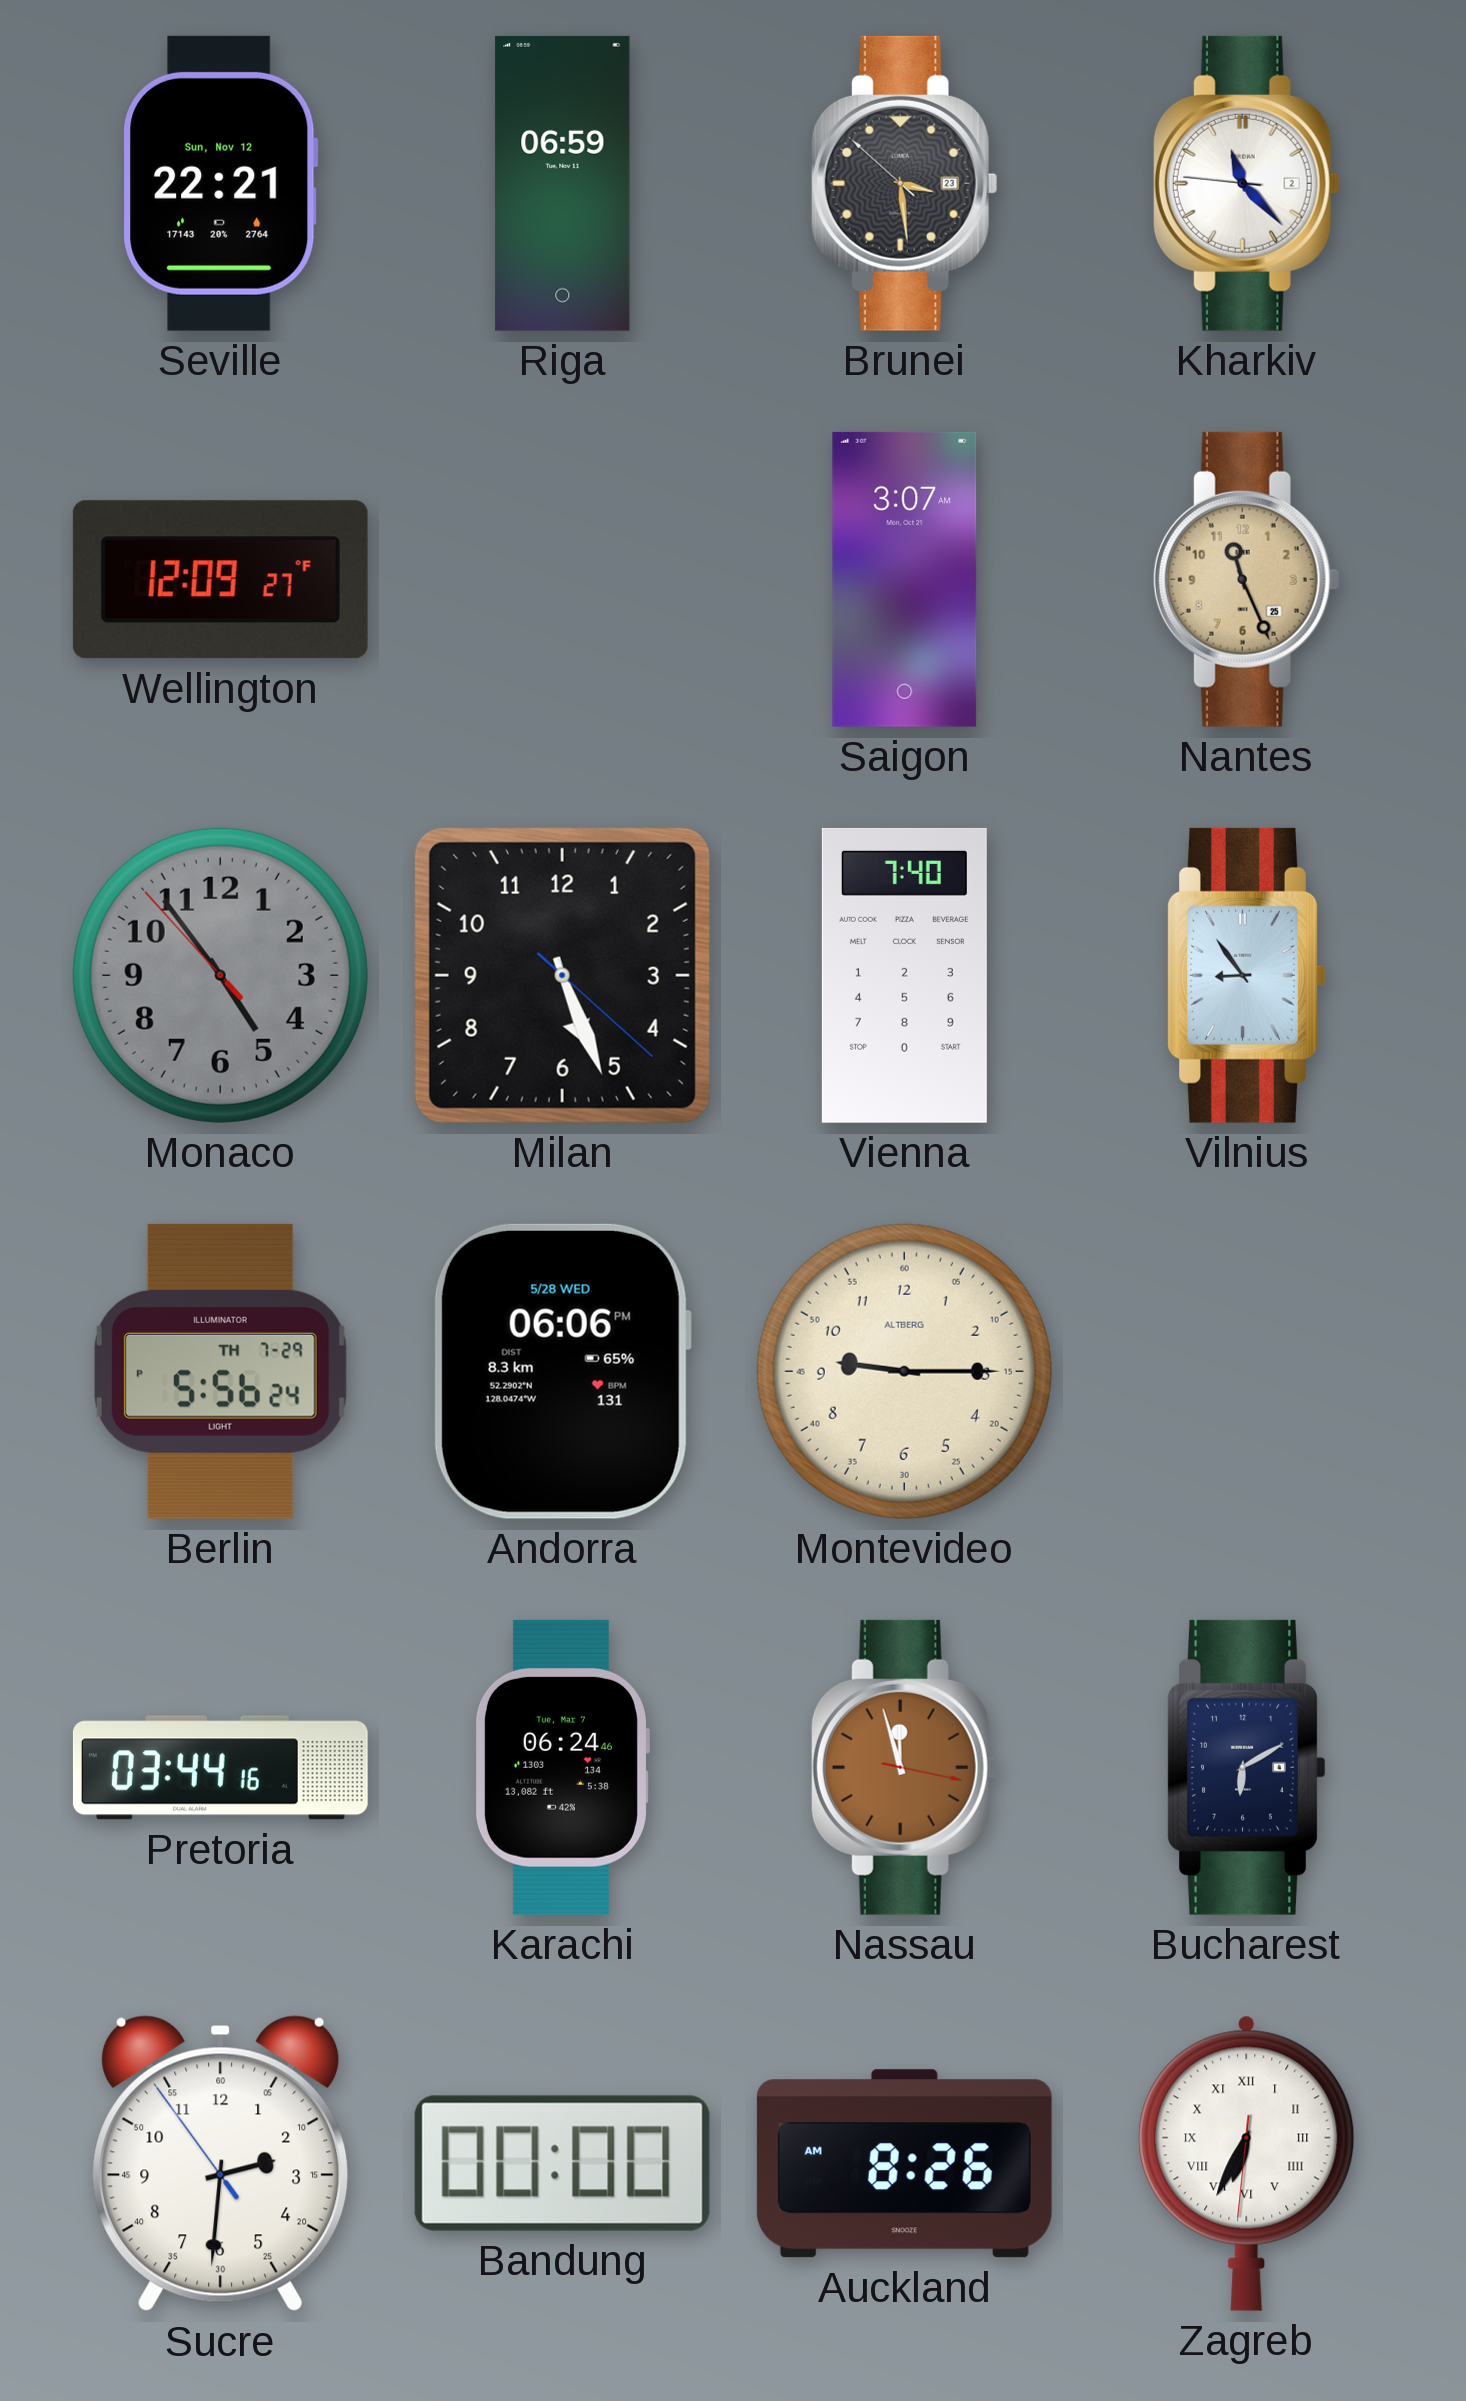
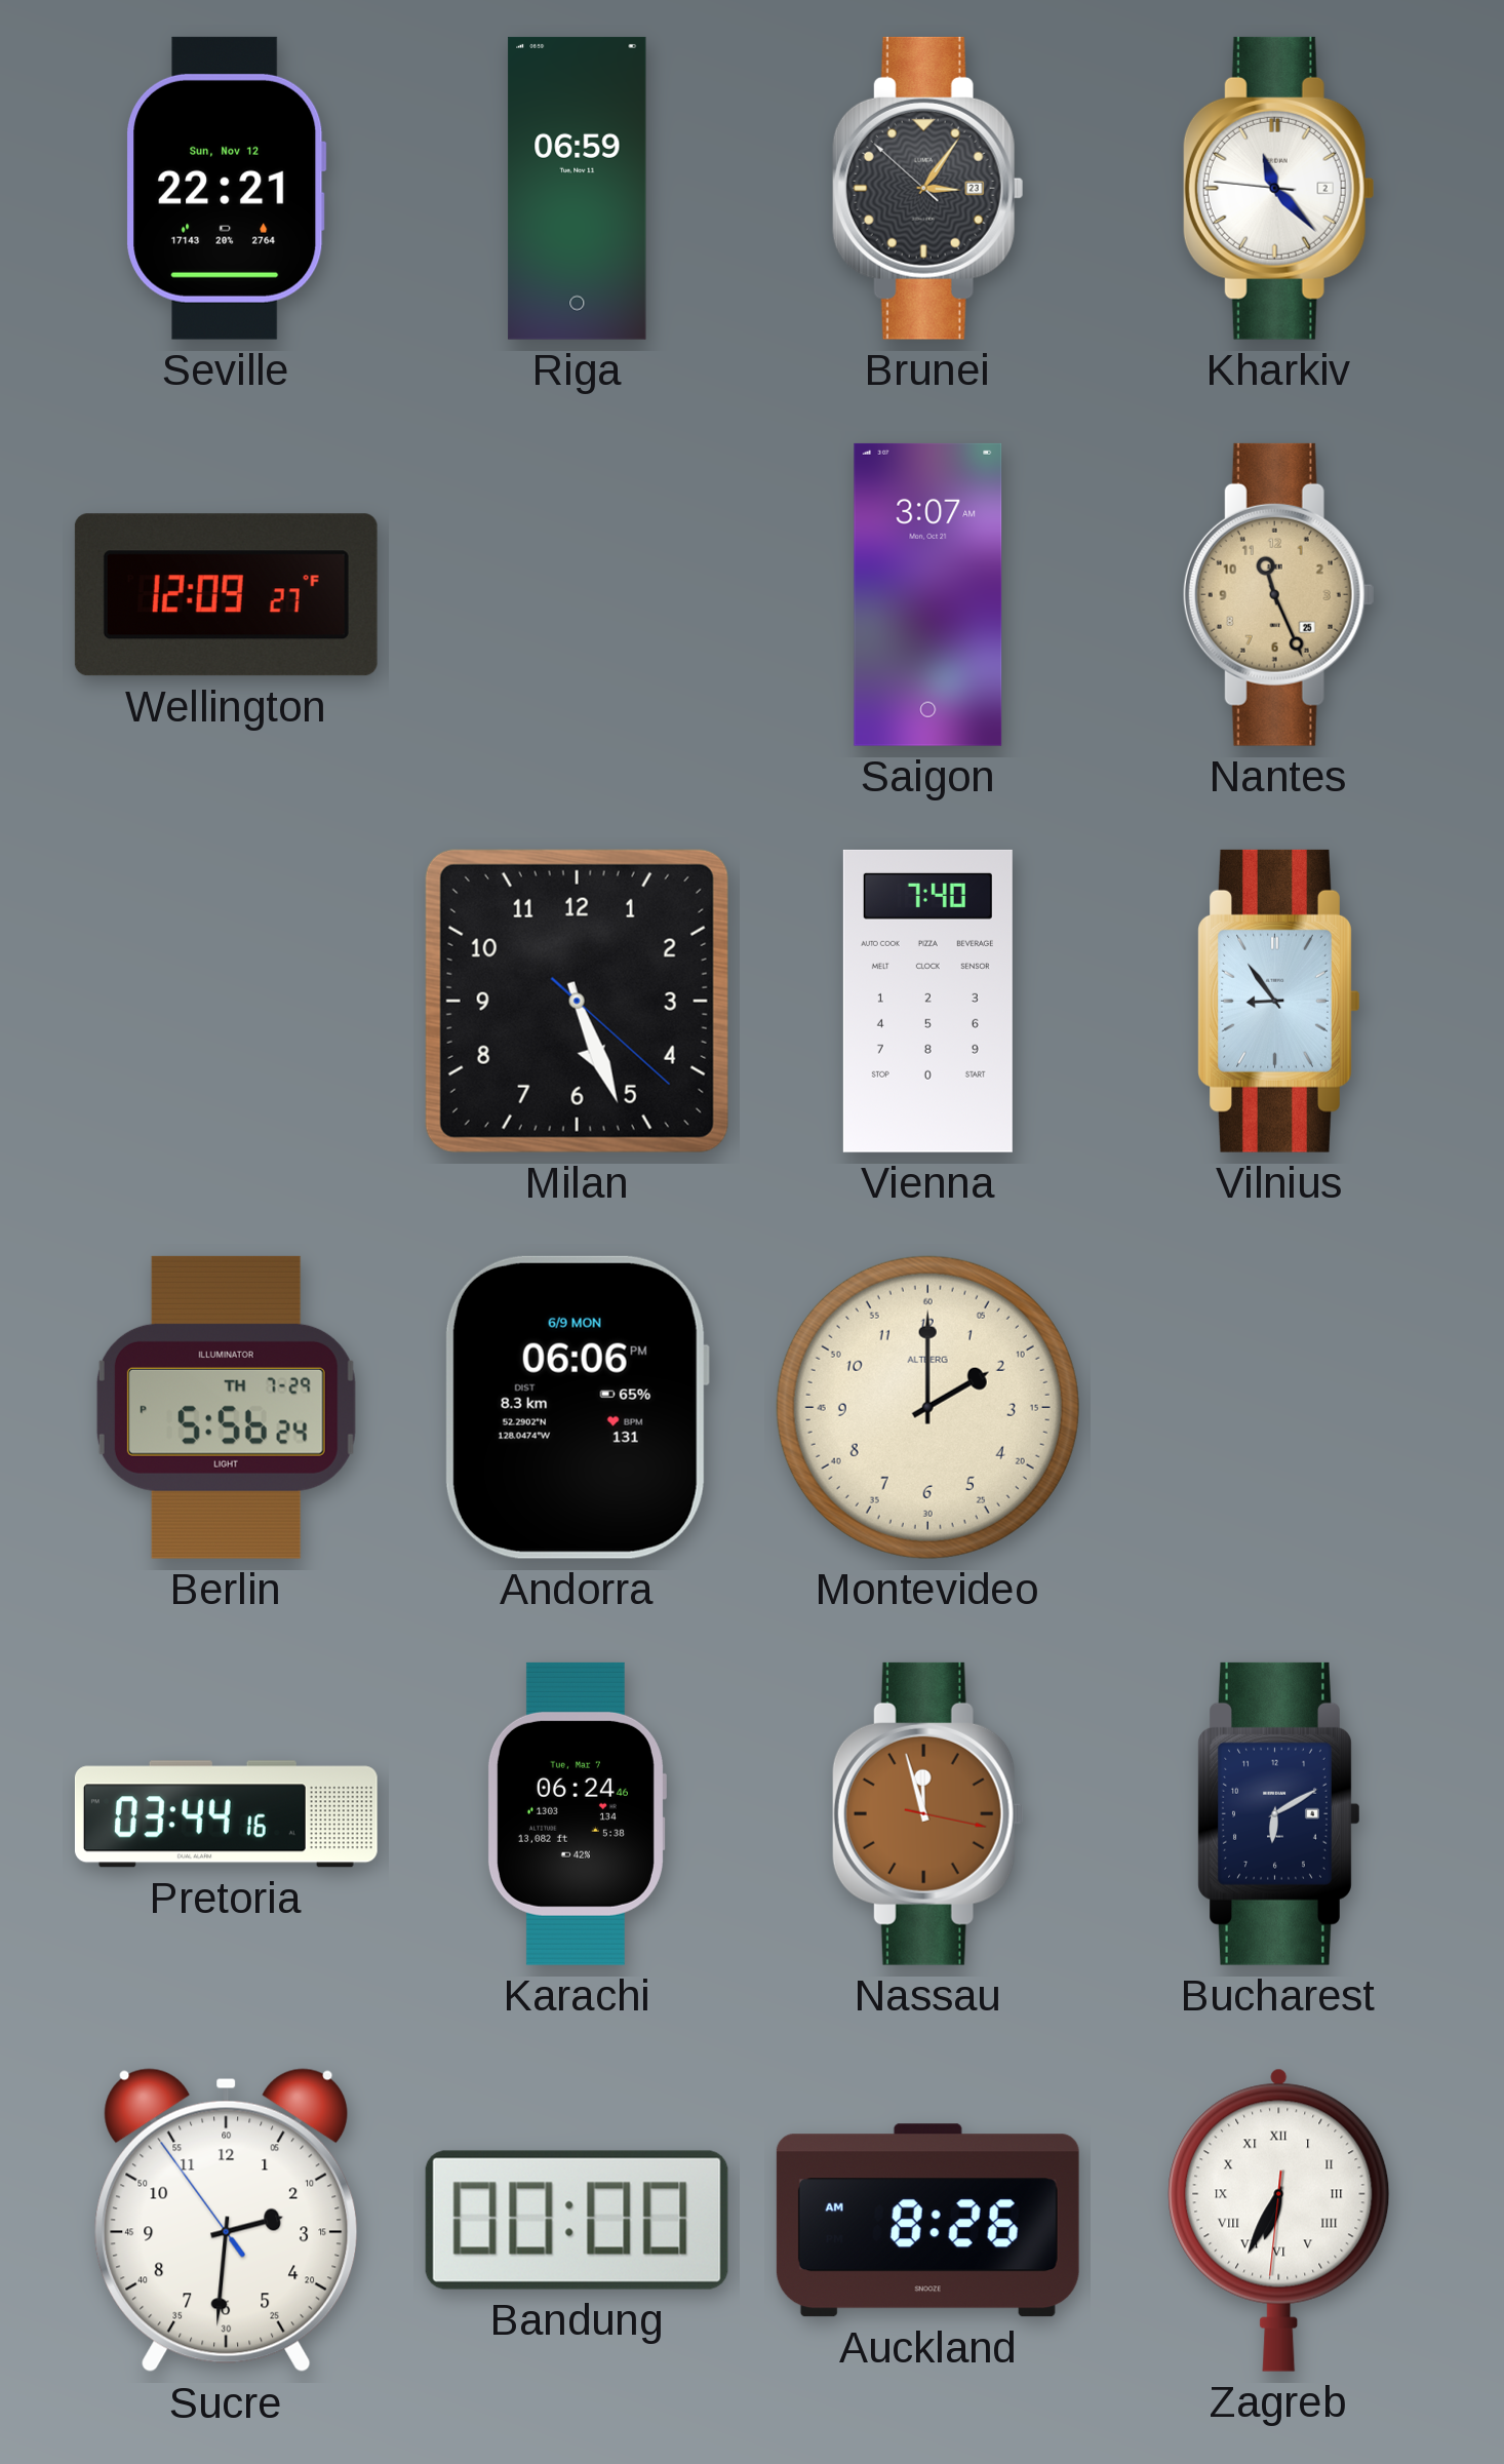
Brunei: 3:28 -> 3:05 (927, 188)
Monaco: 4:53 -> none (220, 975)
Andorra date: 5/28 WED -> 6/9 MON (577, 1407)
Montevideo: 9:15 -> 2:00 (927, 1407)
